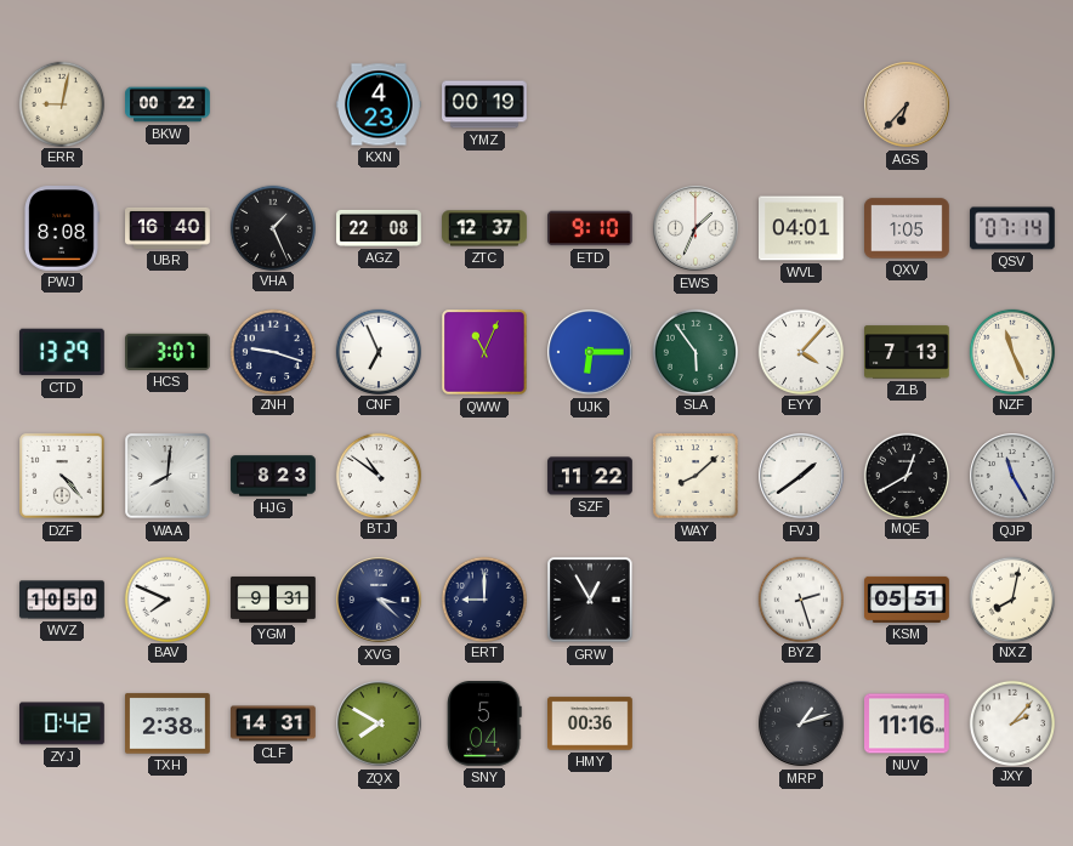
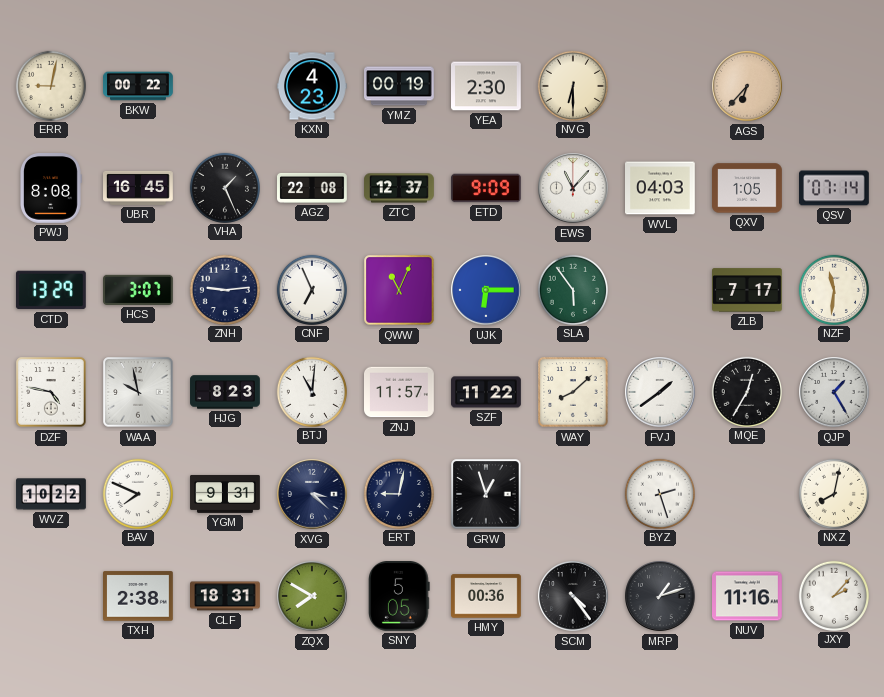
YEA: none -> 2:30 (487, 86)
NVG: none -> 6:30 (572, 85)
UBR: 16:40 -> 16:45 (138, 188)
ETD: 9:10 -> 9:09 (487, 188)
EWS: 1:34 -> 11:07 (573, 188)
WVL: 04:01 -> 04:03 (661, 188)
ZNH: 9:18 -> 9:14 (224, 289)
EYY: 4:07 -> none (800, 351)
ZLB: 7:13 -> 7:17 (748, 290)
NZF: 11:26 -> 11:31 (833, 289)
DZF: 4:23 -> 4:47 (51, 392)
WAA: 8:01 -> 9:58 (138, 392)
BTJ: 10:51 -> 11:01 (311, 391)
ZNJ: none -> 11:57 (400, 392)
MQE: 12:40 -> 12:35 (746, 391)
QJP: 11:25 -> 1:25 (834, 392)
WVZ: 10:50 -> 10:22 (51, 494)
ERT: 9:00 -> 9:02 (398, 493)
GRW: 12:55 -> 12:57 (486, 494)
KSM: 05:51 -> none (908, 600)
ZYJ: 0:42 -> none (63, 723)
CLF: 14:31 -> 18:31 (226, 596)
SNY: 5:04 -> 5:05 (399, 597)
SCM: none -> 4:24 (573, 596)
